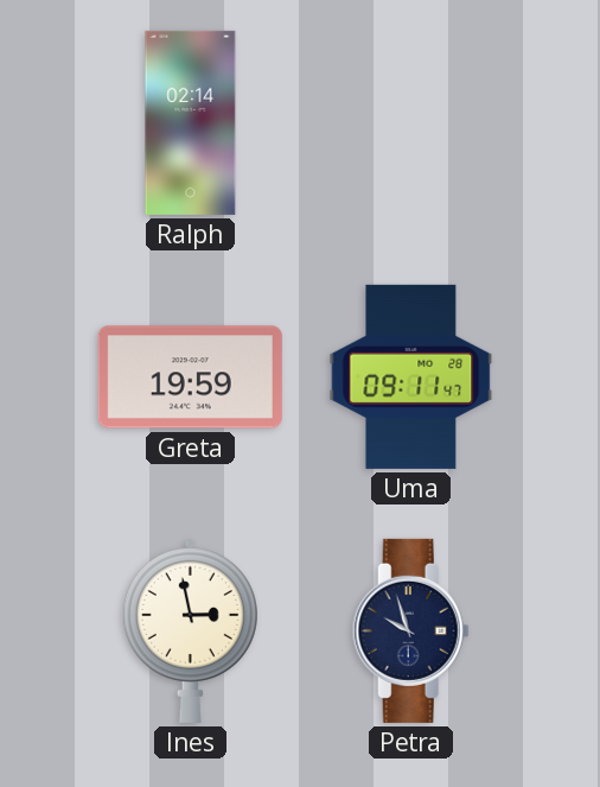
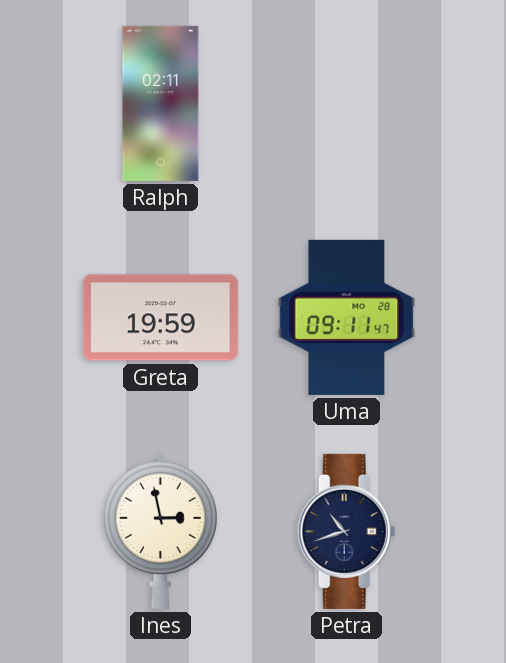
Ralph: 02:14 -> 02:11 (161, 103)
Petra: 9:57 -> 10:42 (346, 531)
